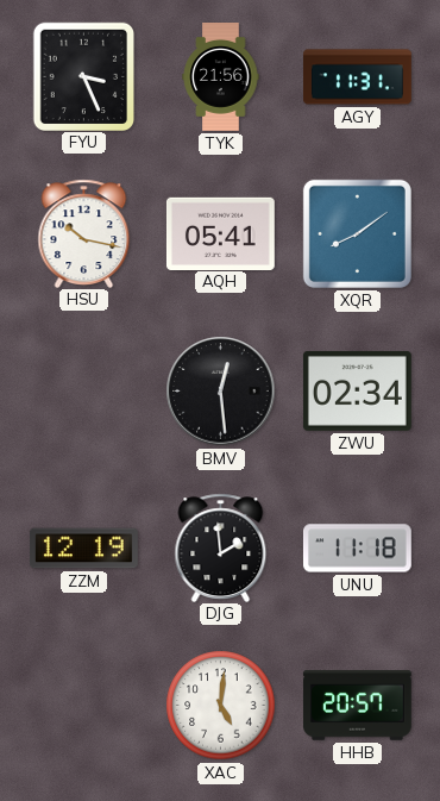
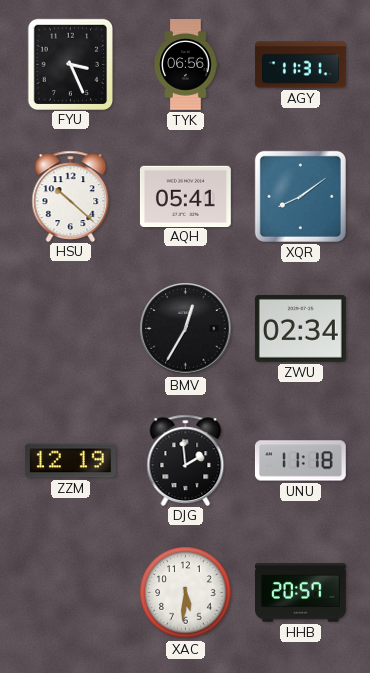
TYK: 21:56 -> 06:56 (186, 65)
HSU: 10:17 -> 10:22 (71, 196)
BMV: 12:29 -> 12:35 (186, 329)
XAC: 5:01 -> 5:31 (186, 593)
